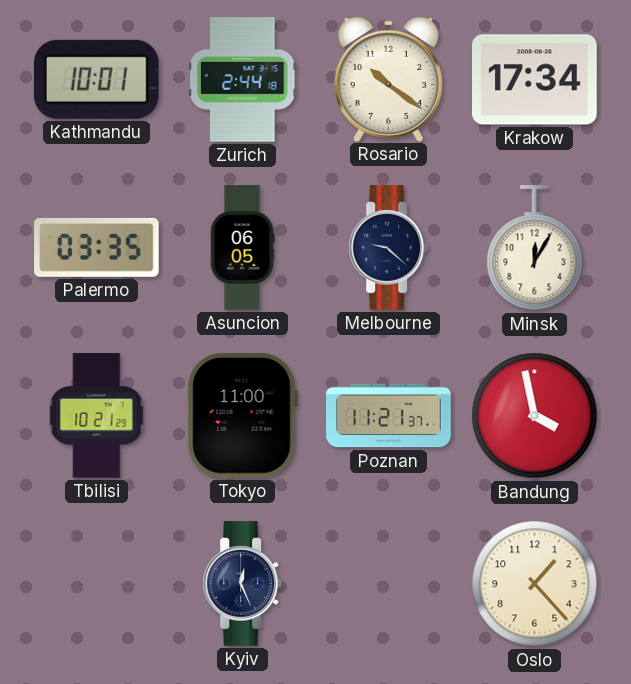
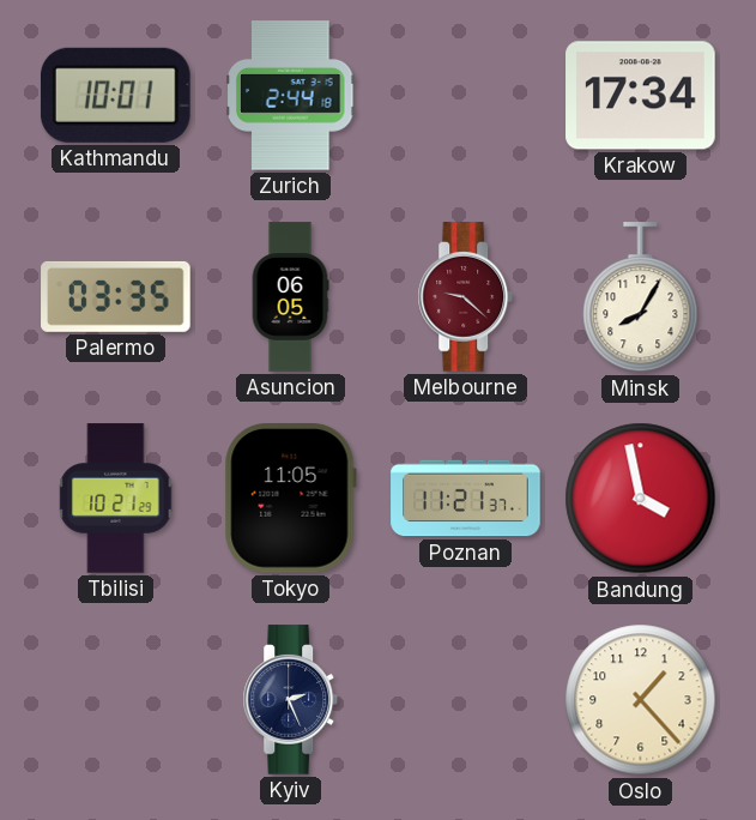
Rosario: 10:21 -> none (388, 79)
Melbourne dial: navy -> burgundy (466, 297)
Minsk: 12:05 -> 8:05 (641, 297)
Tokyo: 11:00 -> 11:05 (290, 499)
Kyiv: 12:26 -> 2:26 (291, 700)
